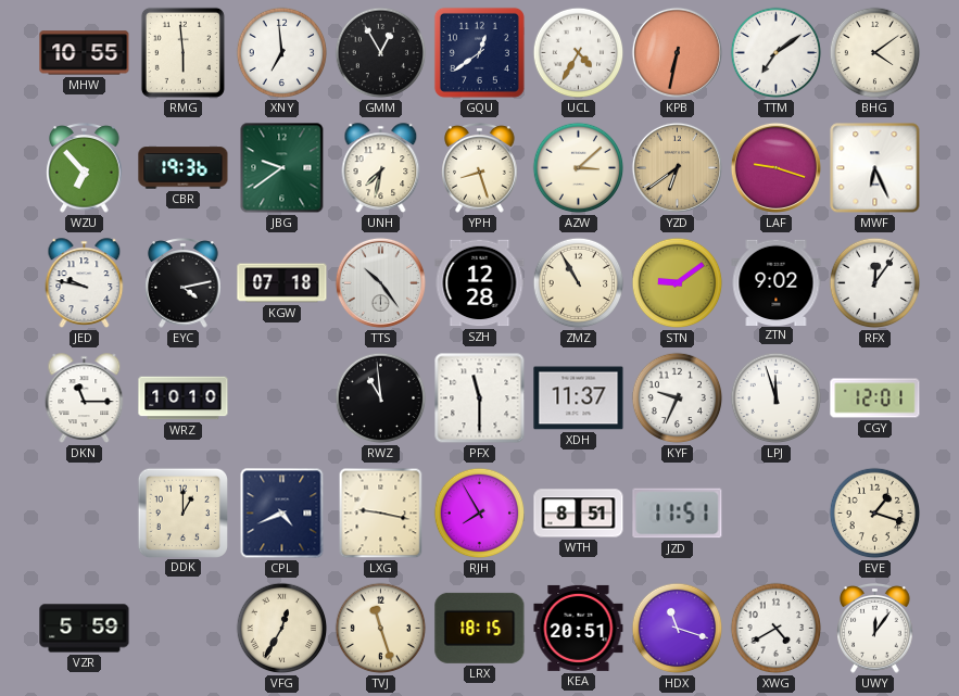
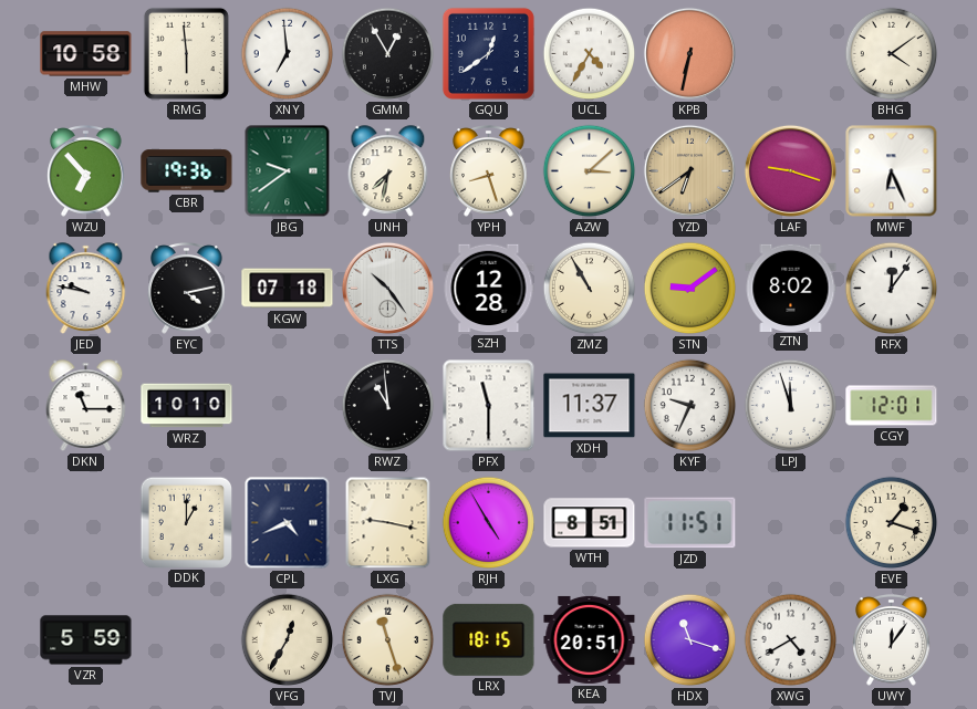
MHW: 10:55 -> 10:58 (86, 54)
TTM: 7:09 -> none (777, 53)
ZTN: 9:02 -> 8:02 (791, 288)
RJH: 7:55 -> 4:55 (489, 523)
